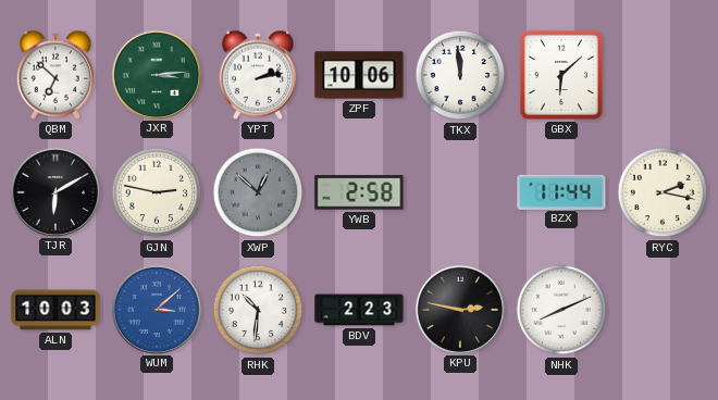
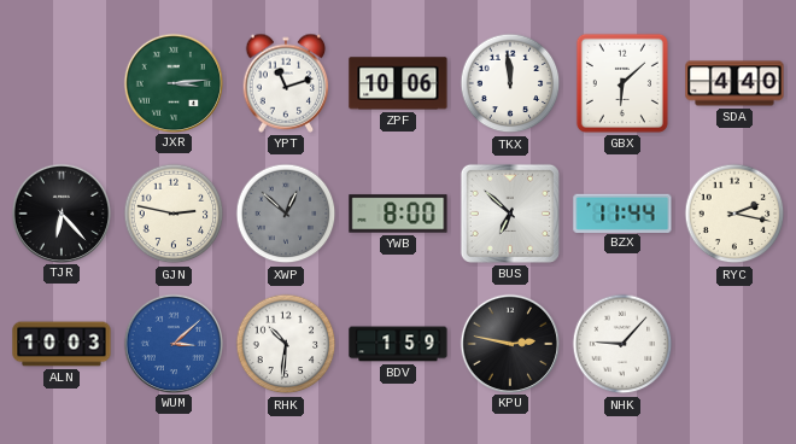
QBM: 6:52 -> none (55, 75)
YPT: 2:13 -> 11:12 (286, 83)
SDA: none -> 4:40 (734, 83)
TJR: 6:10 -> 6:23 (60, 212)
YWB: 2:58 -> 8:00 (398, 214)
BUS: none -> 6:52 (510, 214)
BDV: 2:23 -> 1:59 (398, 344)
NHK: 8:11 -> 9:07 (622, 344)
